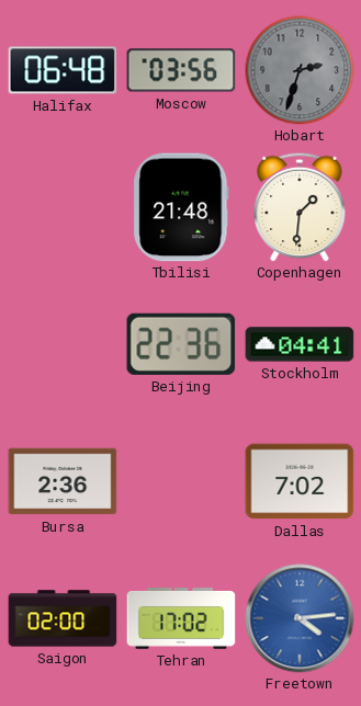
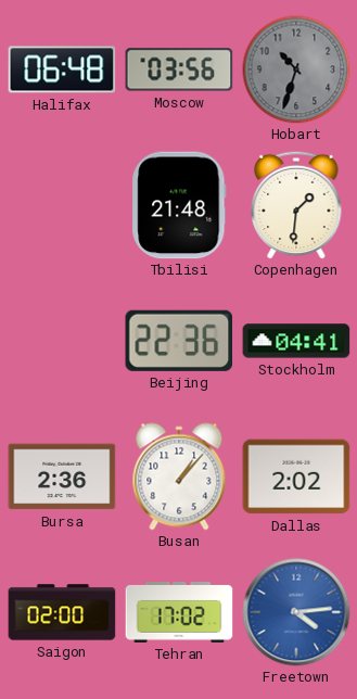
Hobart: 2:33 -> 10:33 (296, 69)
Busan: none -> 1:07 (179, 476)
Dallas: 7:02 -> 2:02 (296, 476)
